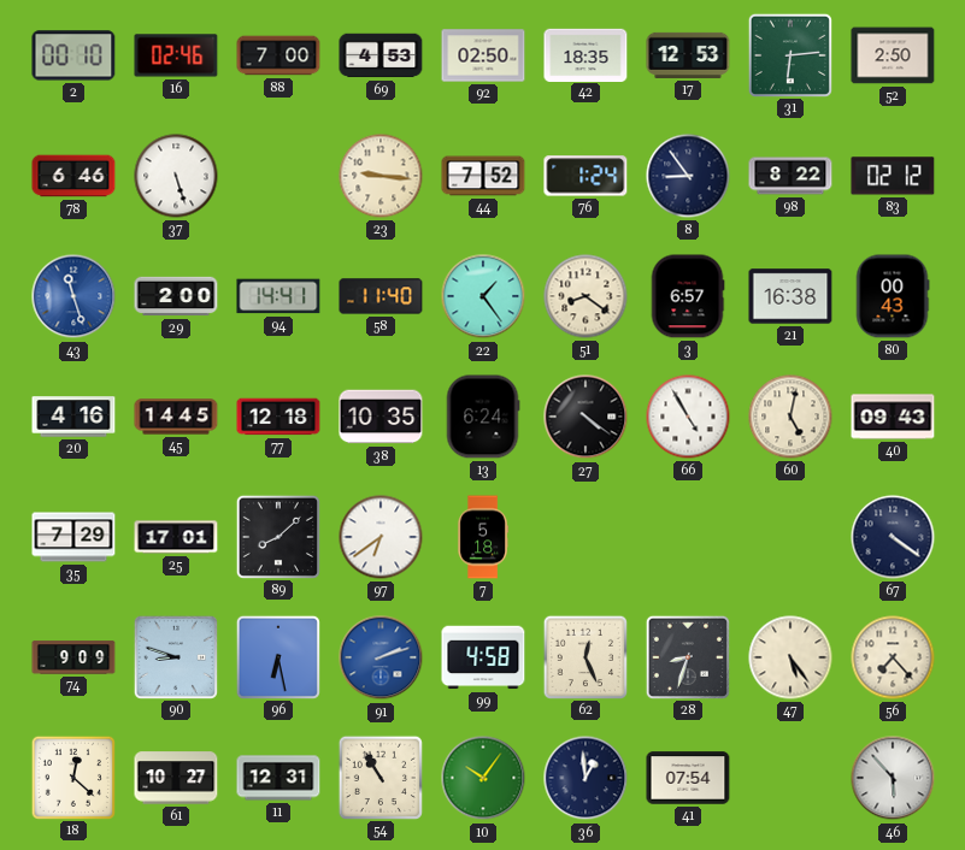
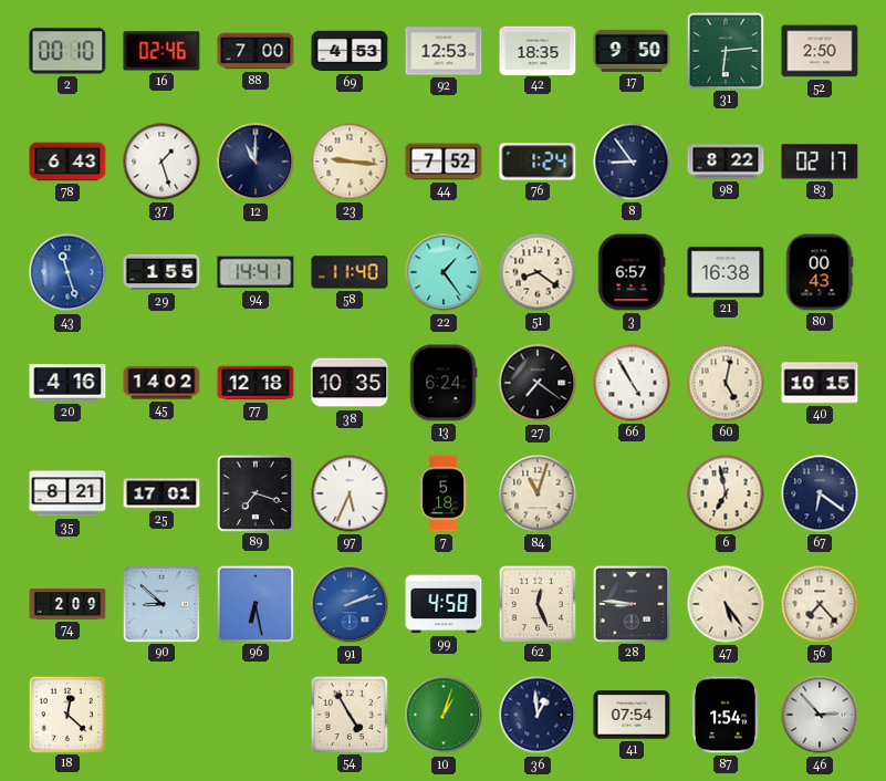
92: 02:50 -> 12:53 (444, 51)
17: 12:53 -> 9:50 (632, 51)
78: 6:46 -> 6:43 (67, 162)
37: 5:27 -> 1:27 (161, 162)
12: none -> 11:00 (256, 162)
83: 02:12 -> 02:17 (820, 162)
29: 2:00 -> 1:55 (161, 272)
45: 14:45 -> 14:02 (161, 383)
27: 4:21 -> 7:21 (538, 383)
40: 09:43 -> 10:15 (820, 383)
35: 7:29 -> 8:21 (67, 493)
89: 8:08 -> 7:18 (254, 492)
97: 6:39 -> 5:34 (350, 493)
84: none -> 11:03 (538, 493)
6: none -> 6:58 (726, 493)
67: 4:21 -> 6:21 (820, 493)
74: 9:09 -> 2:09 (67, 604)
90: 8:48 -> 8:52 (160, 603)
28: 8:33 -> 8:46 (630, 603)
61: 10:27 -> none (176, 778)
11: 12:31 -> none (278, 778)
54: 10:55 -> 4:55 (348, 714)
10: 10:06 -> 1:03 (444, 715)
87: none -> 1:54 (726, 715)
46: 5:53 -> 2:53 (820, 715)
